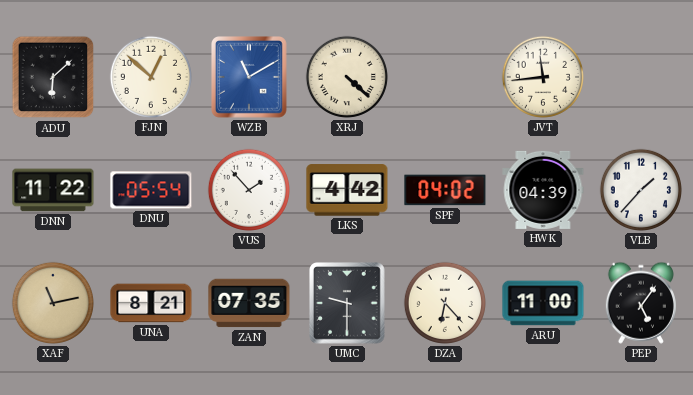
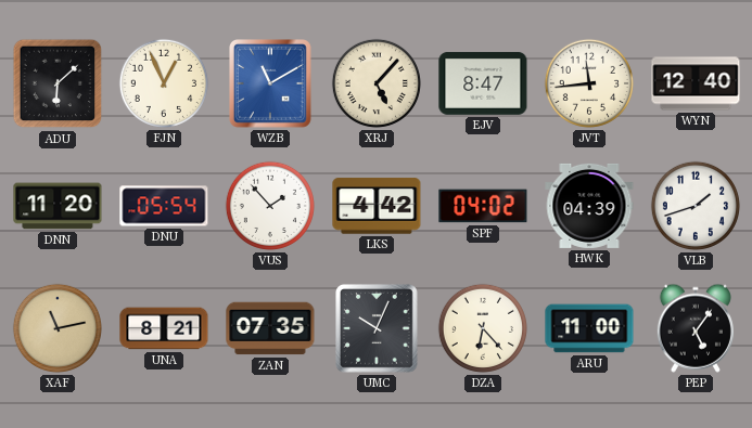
FJN: 12:52 -> 12:56 (164, 83)
XRJ: 4:22 -> 5:07 (377, 83)
EJV: none -> 8:47 (483, 83)
WYN: none -> 12:40 (696, 83)
DNN: 11:22 -> 11:20 (58, 206)
VLB: 1:37 -> 1:42 (696, 206)
UMC: 9:30 -> 10:04 (378, 329)
